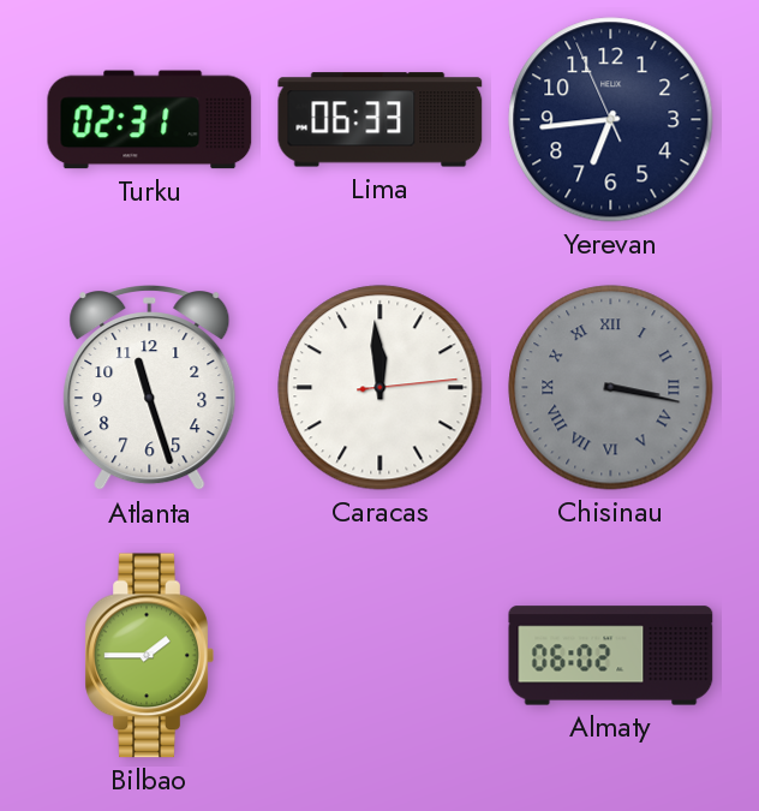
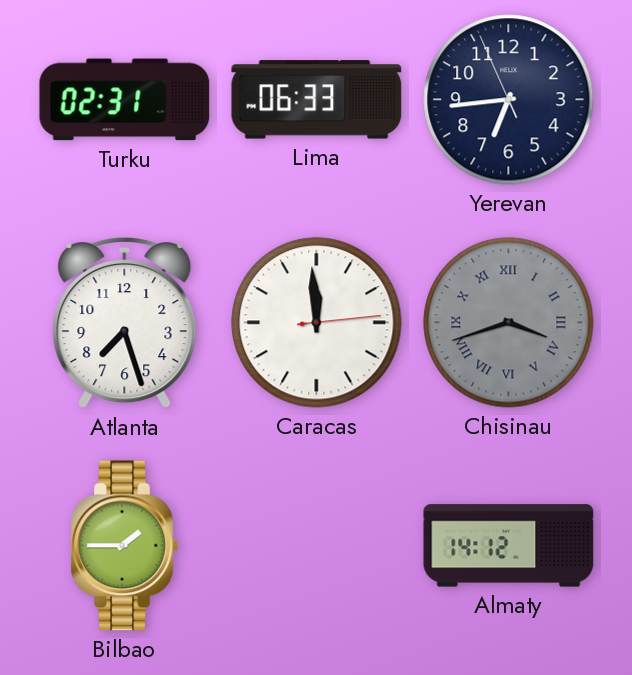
Atlanta: 11:27 -> 7:27 (125, 324)
Chisinau: 3:17 -> 3:42 (509, 323)
Almaty: 06:02 -> 14:12 (509, 546)
